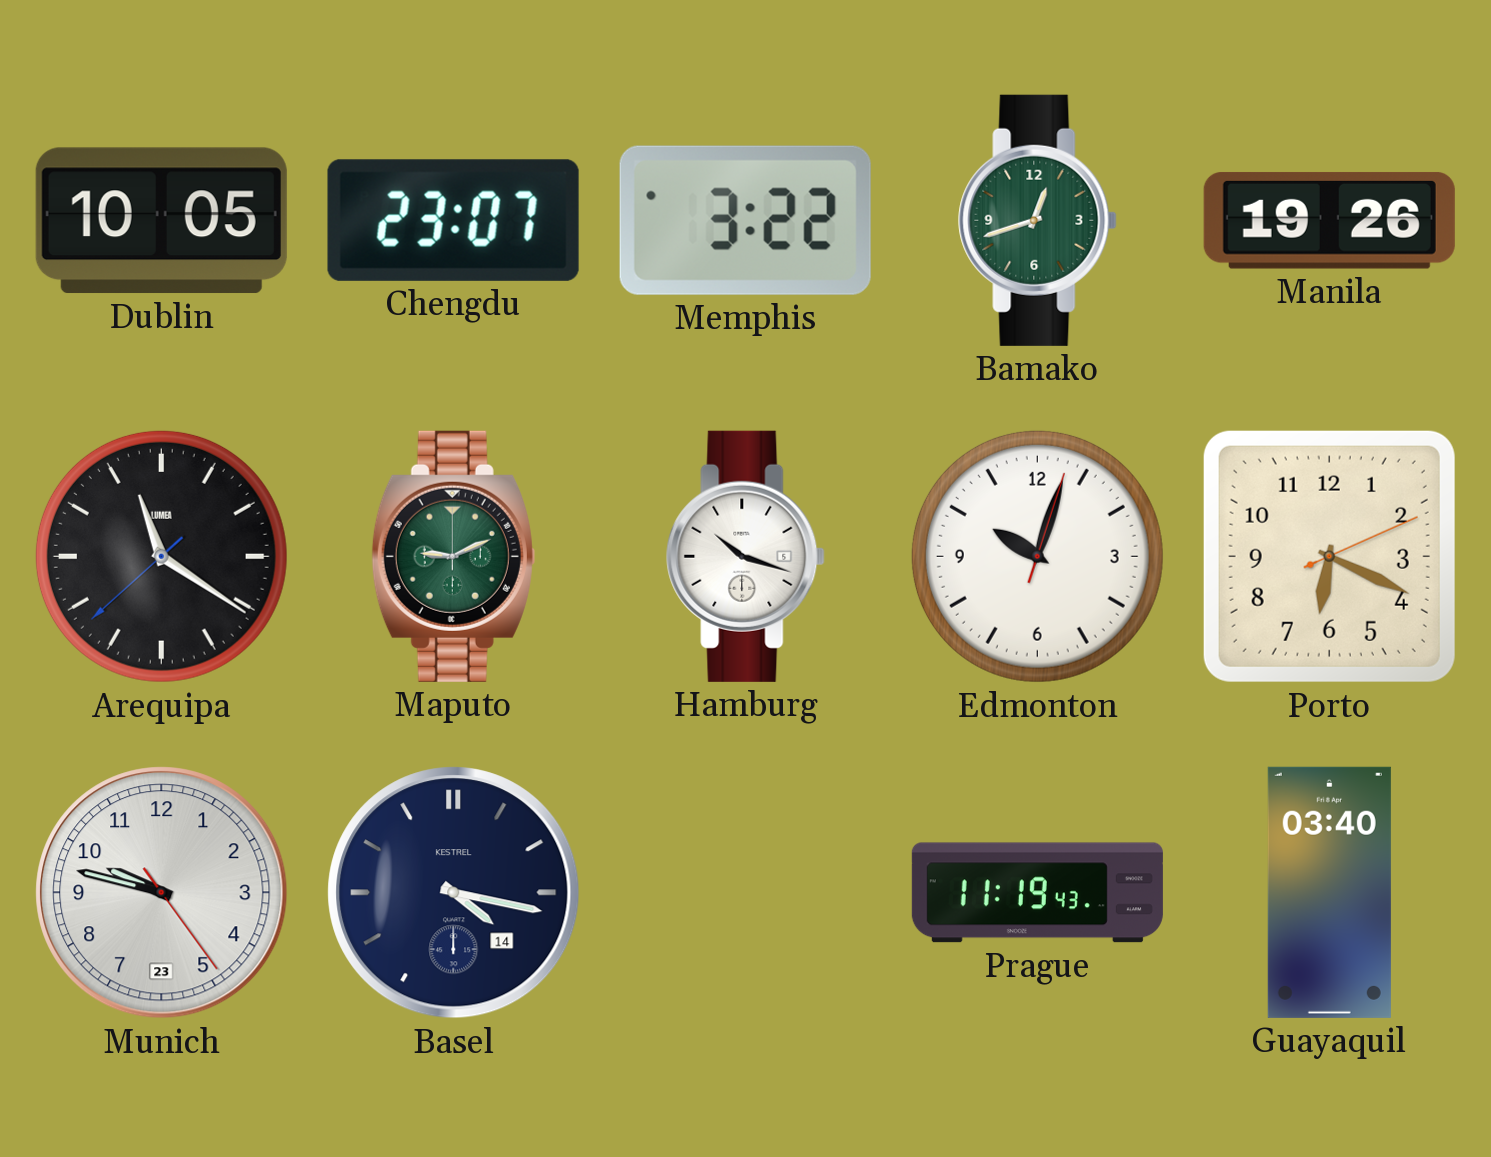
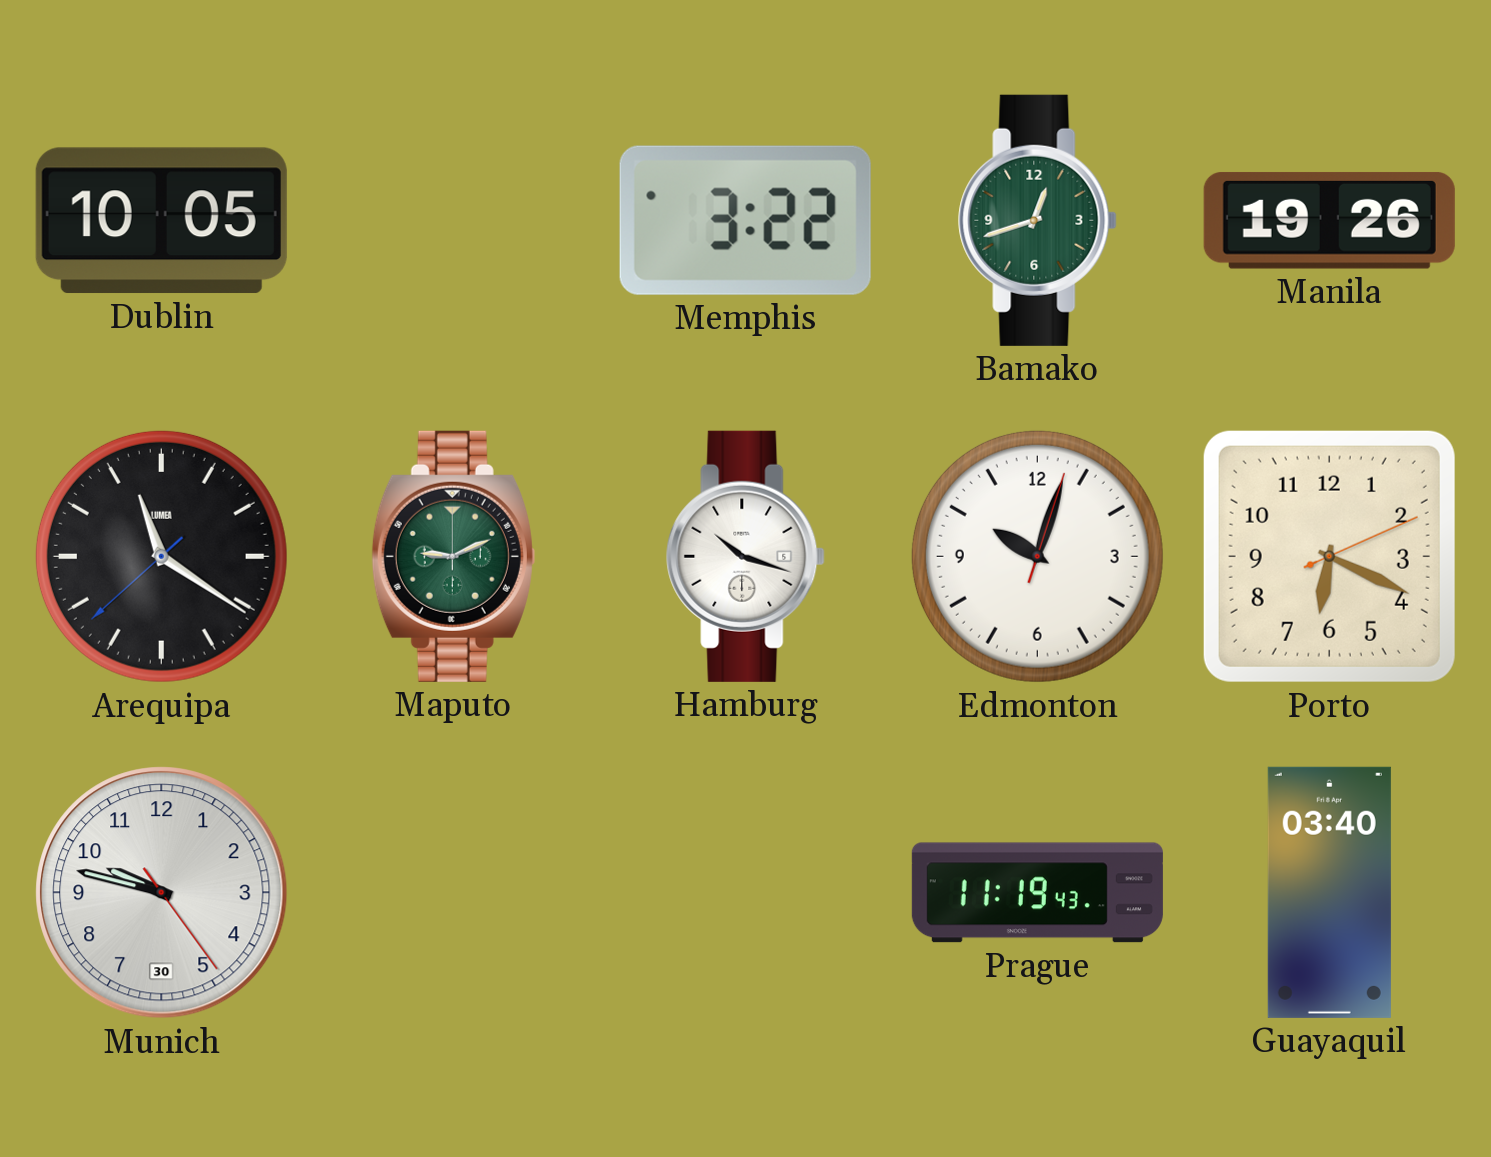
Chengdu: 23:07 -> none (453, 220)
Munich date: 23 -> 30 (162, 893)
Basel: 4:17 -> none (454, 893)
